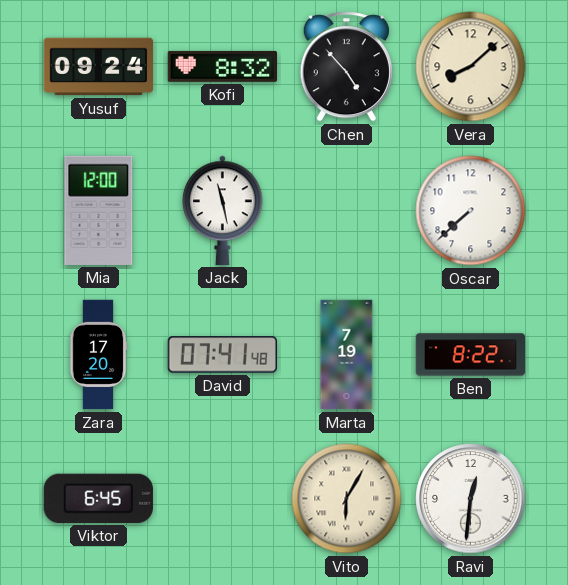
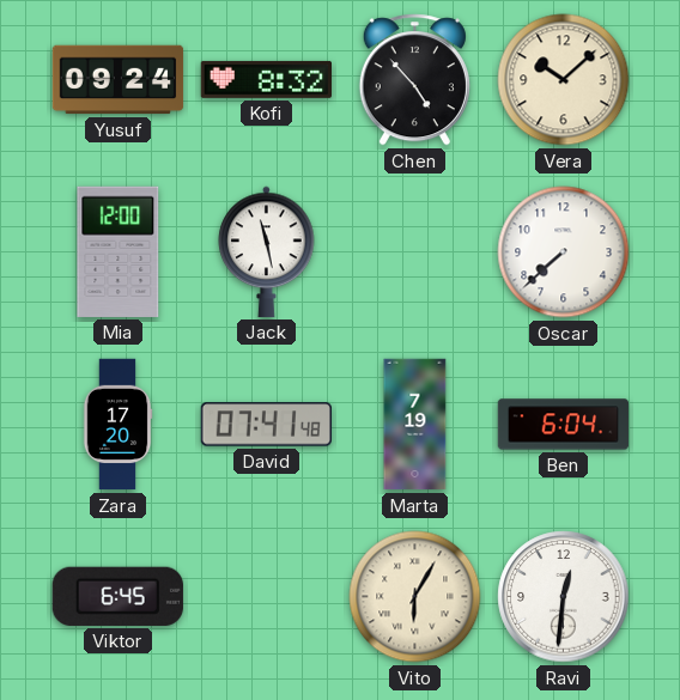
Vera: 8:08 -> 10:08 (564, 80)
Ben: 8:22 -> 6:04 (564, 425)
